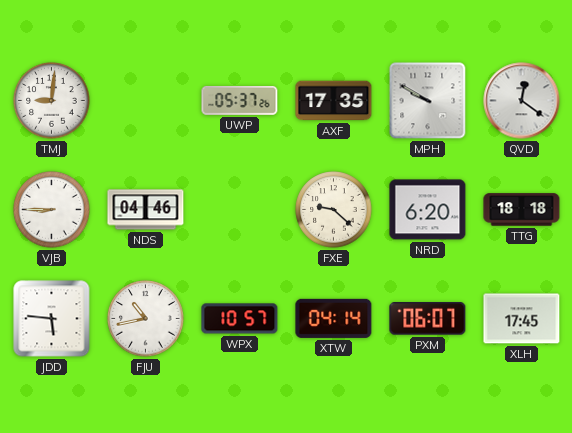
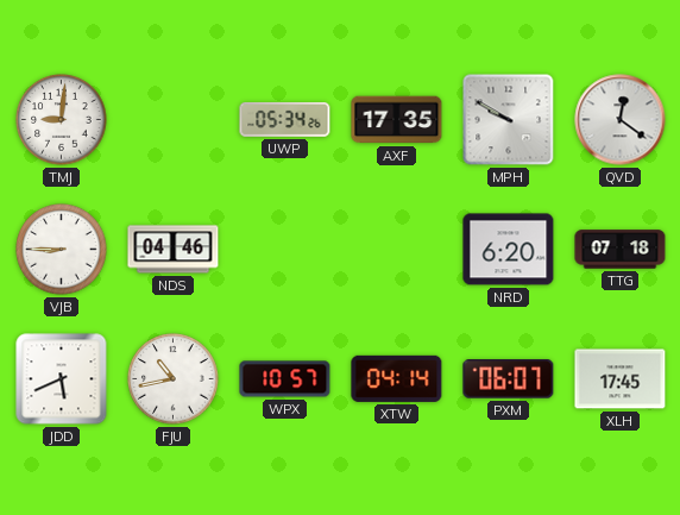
UWP: 05:37 -> 05:34 (285, 119)
FXE: 9:22 -> none (334, 210)
TTG: 18:18 -> 07:18 (621, 250)
JDD: 5:46 -> 5:41 (62, 379)
